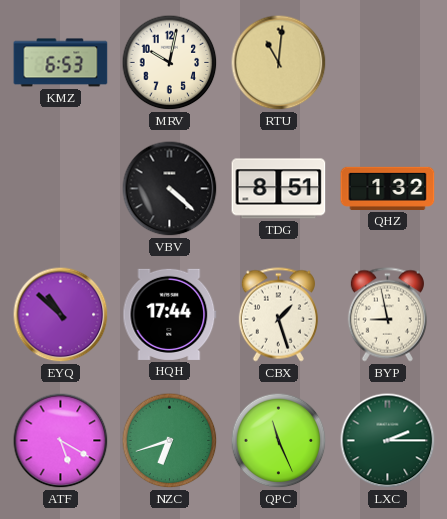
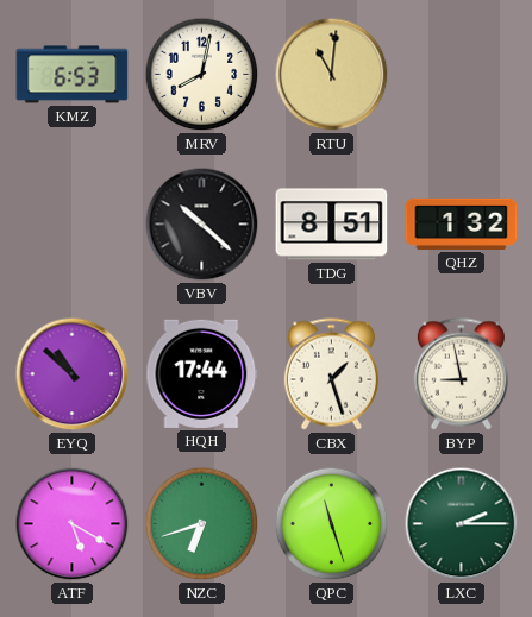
MRV: 10:02 -> 8:02 (202, 75)
VBV: 4:22 -> 10:22 (202, 225)
QPC: 11:26 -> 11:27 (332, 524)
